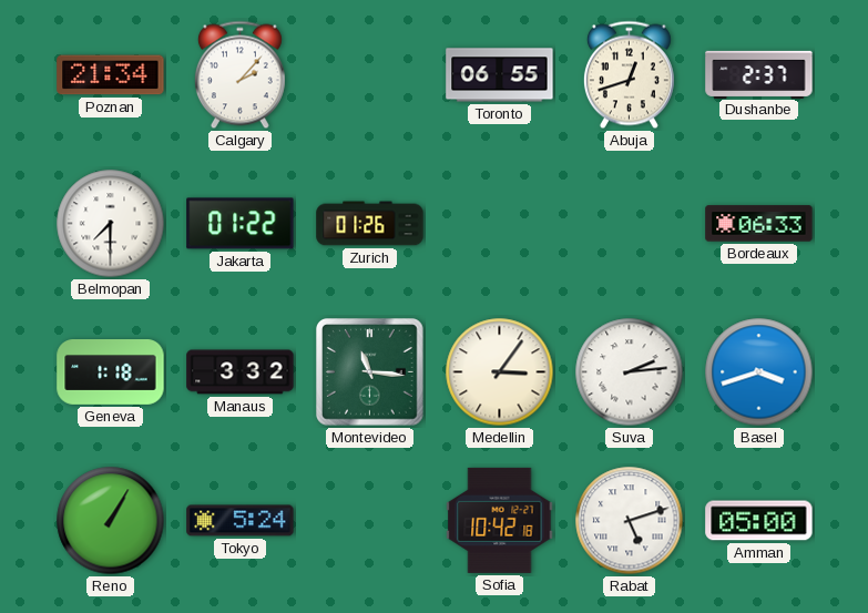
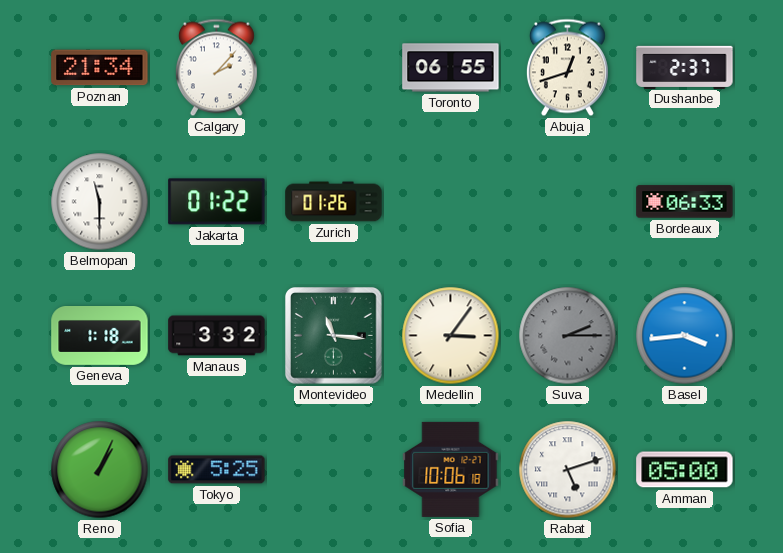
Belmopan: 7:30 -> 11:30 (100, 202)
Suva: 2:14 -> 2:15 (568, 336)
Suva dial: white -> grey (568, 336)
Basel: 3:42 -> 3:44 (685, 336)
Reno: 1:05 -> 1:04 (100, 470)
Tokyo: 5:24 -> 5:25 (217, 470)
Sofia: 10:42 -> 10:06 (451, 469)
